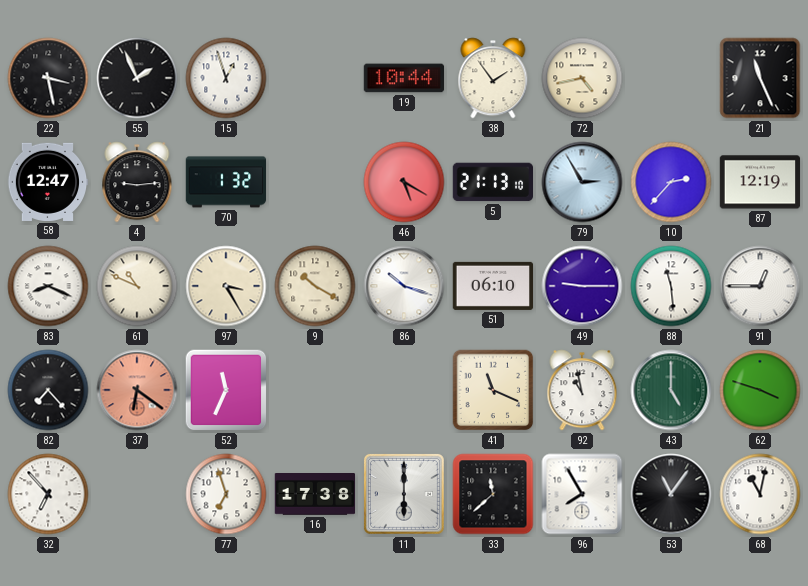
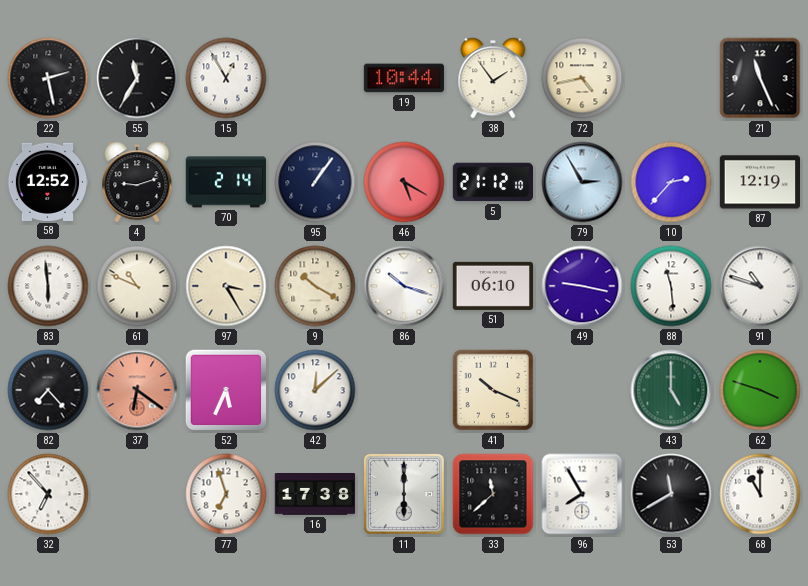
22: 3:28 -> 2:28 (48, 78)
55: 1:56 -> 11:35 (137, 78)
15: 12:57 -> 12:55 (226, 78)
58: 12:47 -> 12:52 (48, 182)
4: 9:14 -> 9:12 (137, 182)
70: 1:32 -> 2:14 (226, 182)
95: none -> 1:06 (315, 182)
5: 21:13 -> 21:12 (492, 182)
83: 8:19 -> 5:59 (48, 286)
49: 9:15 -> 9:17 (582, 286)
91: 12:45 -> 10:48 (760, 286)
52: 11:34 -> 5:34 (226, 390)
42: none -> 12:08 (315, 390)
41: 11:19 -> 10:19 (493, 390)
92: 10:58 -> none (582, 390)
53: 11:06 -> 11:40 (671, 494)
68: 11:02 -> 11:00 (760, 494)
